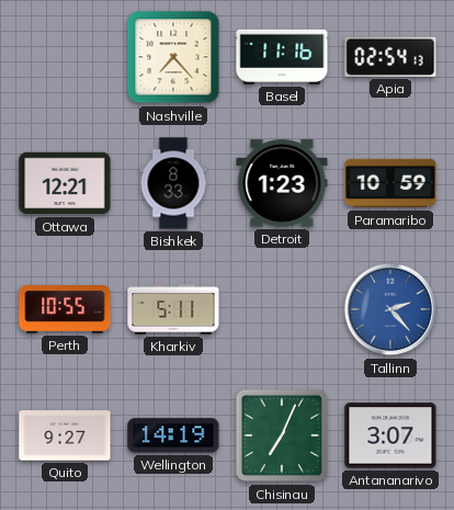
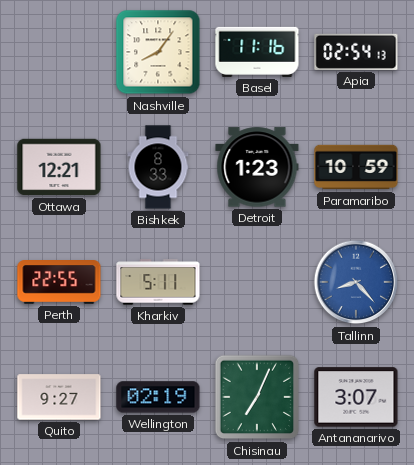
Nashville: 7:23 -> 8:06 (158, 52)
Perth: 10:55 -> 22:55 (59, 283)
Tallinn: 2:23 -> 8:23 (356, 282)
Wellington: 14:19 -> 02:19 (158, 397)
